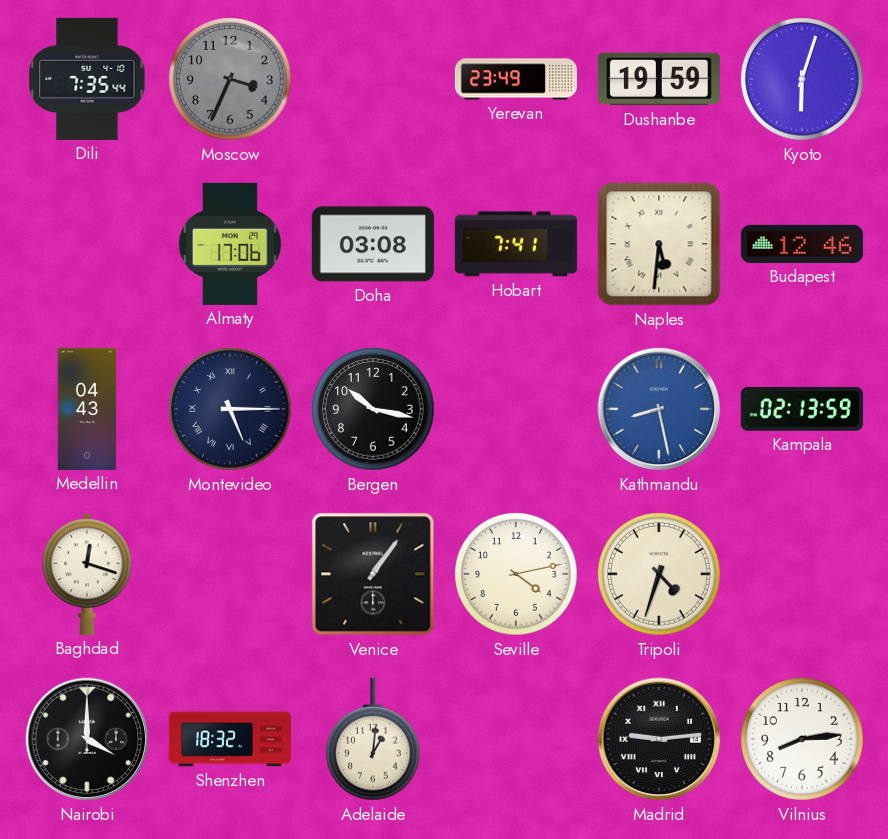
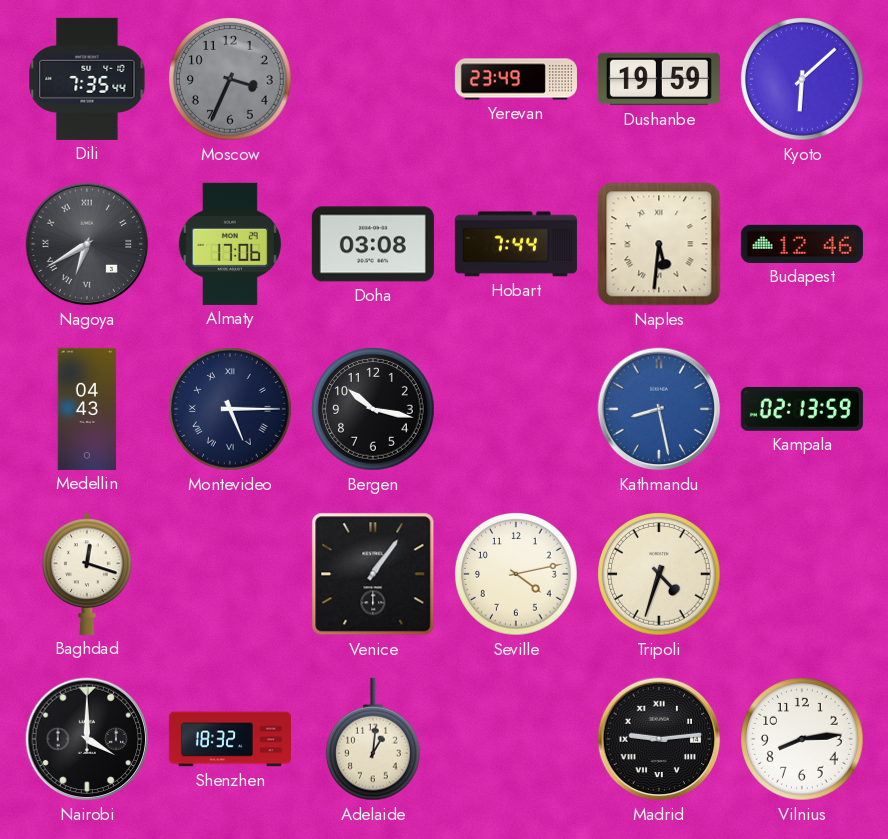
Kyoto: 6:03 -> 6:08 (802, 79)
Nagoya: none -> 6:40 (87, 244)
Hobart: 7:41 -> 7:44 (516, 244)
